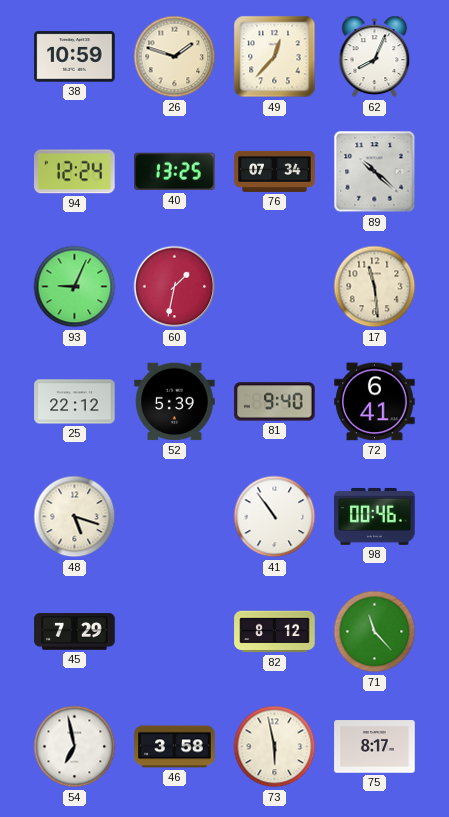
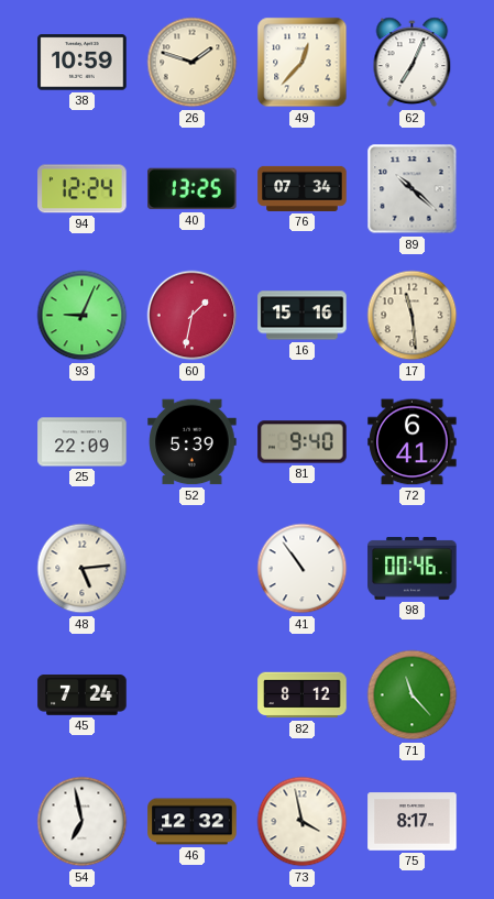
62: 8:04 -> 7:04 (413, 63)
16: none -> 15:16 (303, 316)
25: 22:12 -> 22:09 (83, 442)
48: 5:18 -> 5:14 (83, 569)
45: 7:29 -> 7:24 (83, 695)
46: 3:58 -> 12:32 (193, 822)
73: 5:58 -> 3:58 (303, 822)
